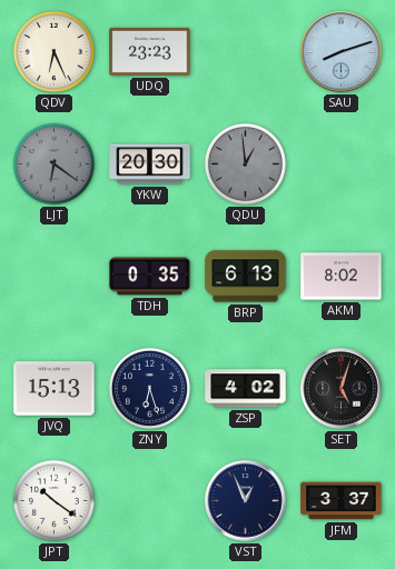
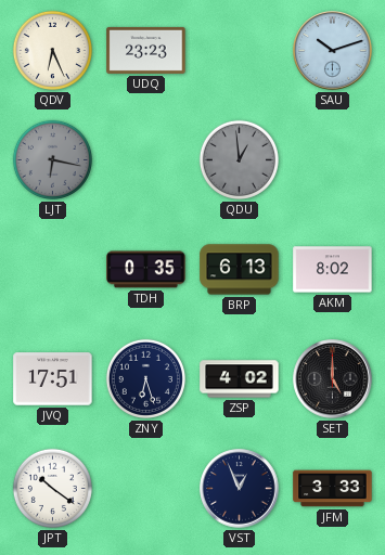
SAU: 8:12 -> 10:12 (333, 51)
LJT: 6:21 -> 6:17 (52, 159)
YKW: 20:30 -> none (150, 164)
JVQ: 15:13 -> 17:51 (53, 379)
SET: 5:03 -> 5:00 (333, 379)
JFM: 3:37 -> 3:33 (333, 489)
